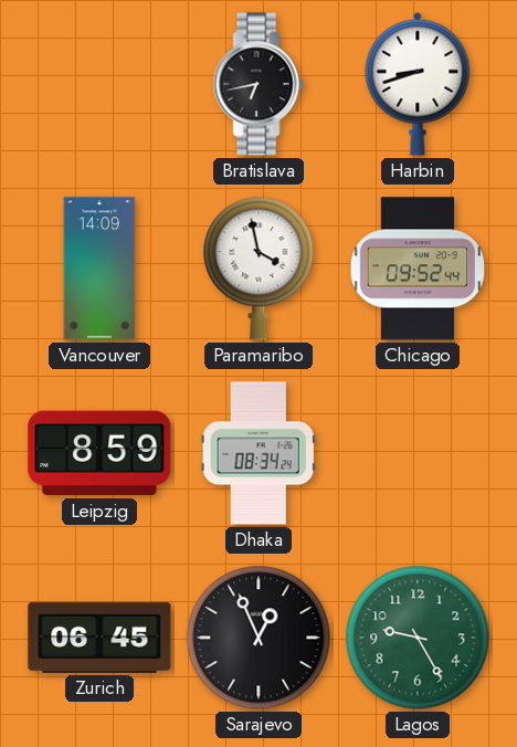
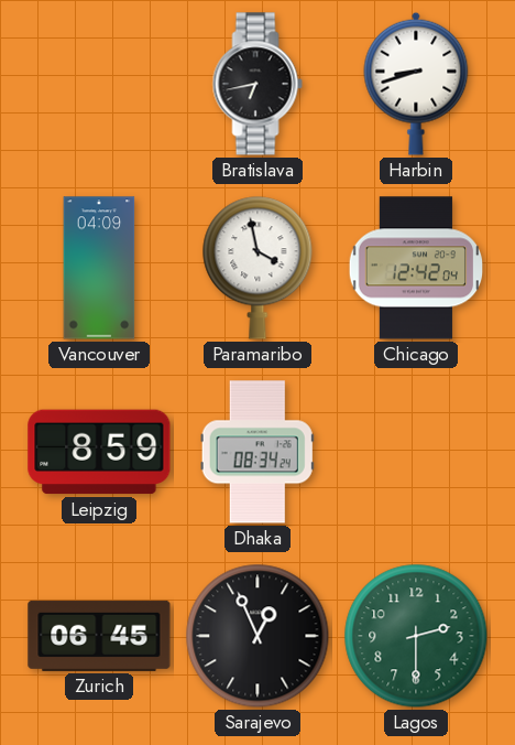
Vancouver: 14:09 -> 04:09 (99, 268)
Chicago: 09:52 -> 12:42 (416, 268)
Lagos: 9:25 -> 2:30 (416, 636)
